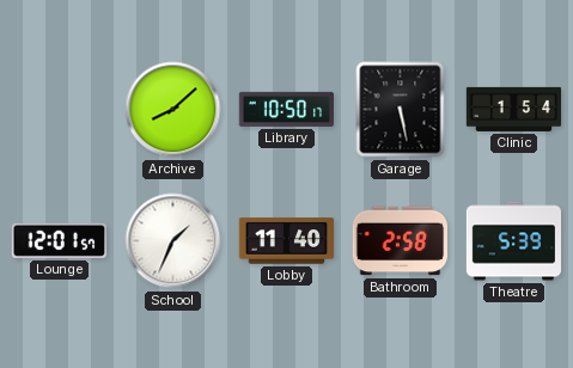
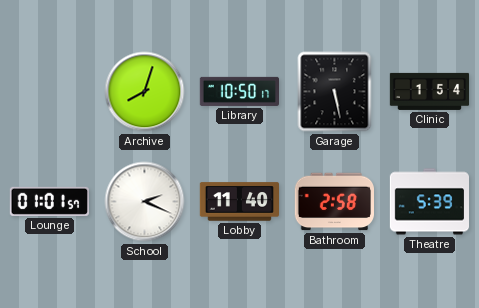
Archive: 8:08 -> 8:03 (145, 92)
Lounge: 12:01 -> 01:01 (49, 201)
School: 1:34 -> 2:19 (145, 202)
